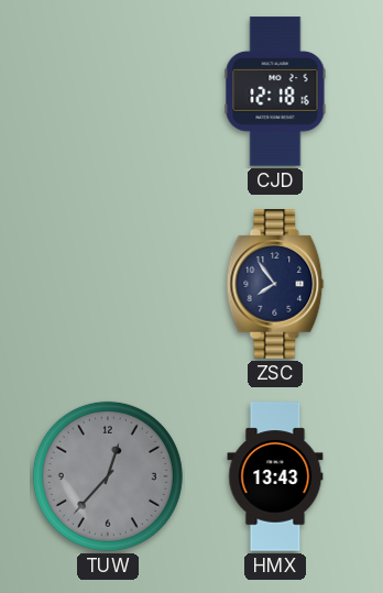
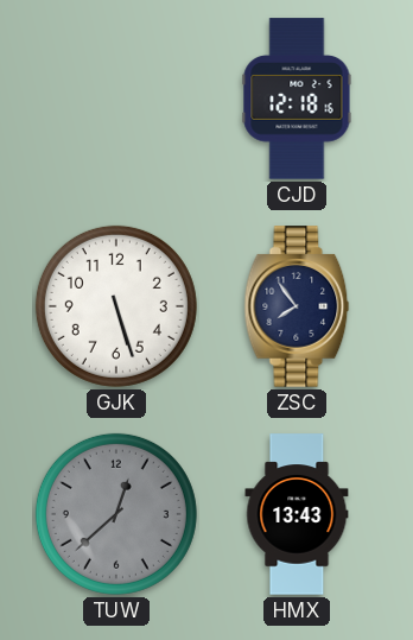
GJK: none -> 5:27 (116, 306)
TUW: 12:37 -> 12:38 (116, 514)
